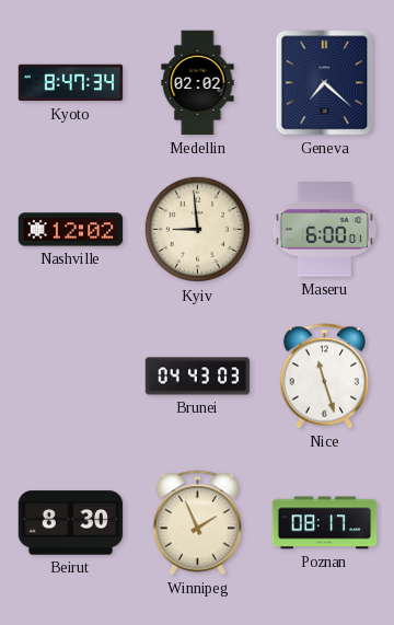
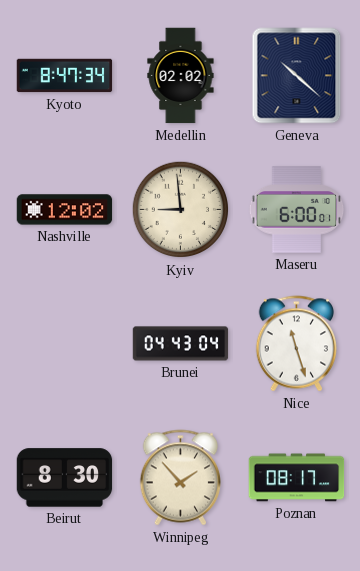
Geneva: 7:22 -> 10:22 (297, 76)
Brunei: 04:43:03 -> 04:43:04 (181, 344)
Winnipeg: 1:56 -> 1:53 (180, 478)
